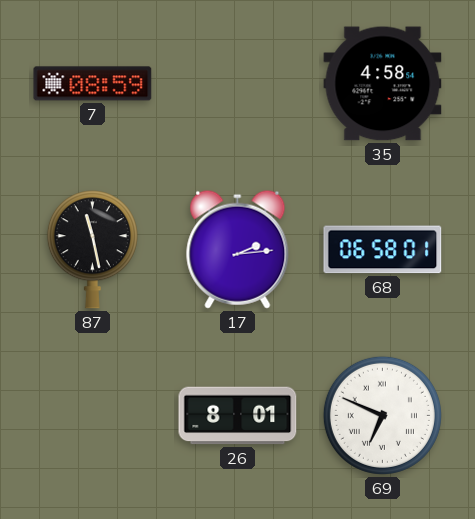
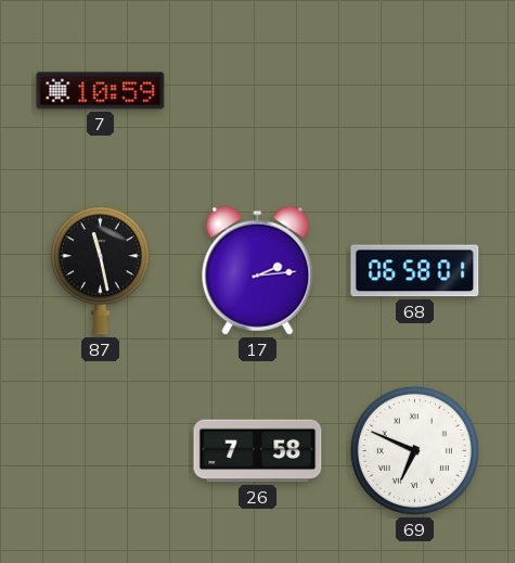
7: 08:59 -> 10:59 (101, 91)
35: 4:58 -> none (383, 84)
26: 8:01 -> 7:58 (258, 451)
